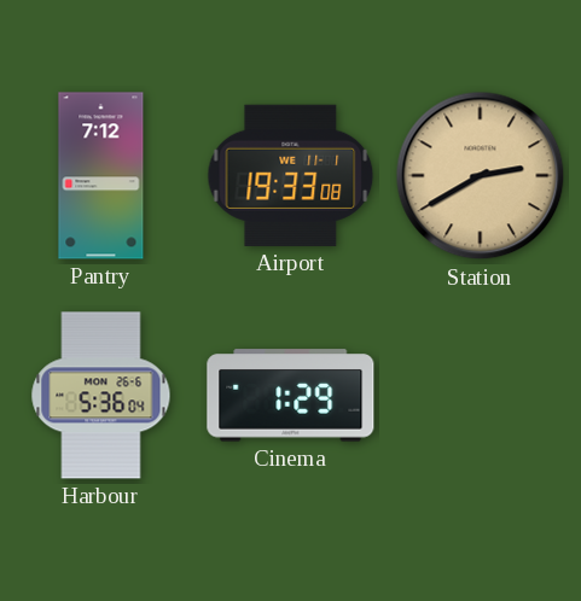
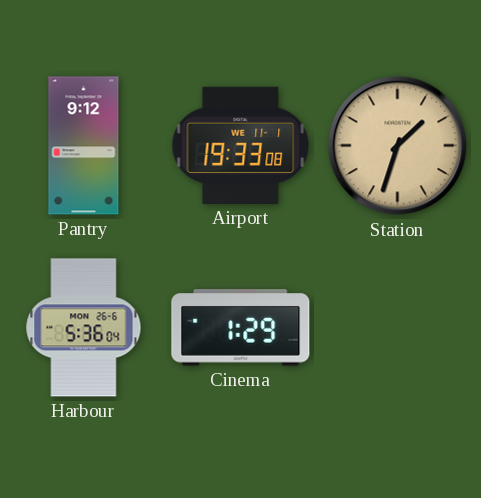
Pantry: 7:12 -> 9:12 (84, 146)
Station: 2:40 -> 1:33 (398, 146)
